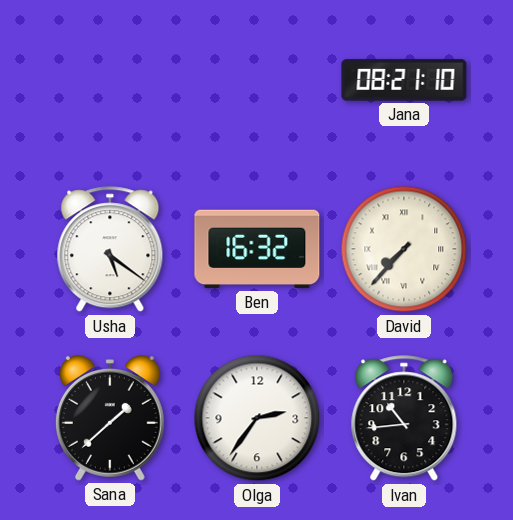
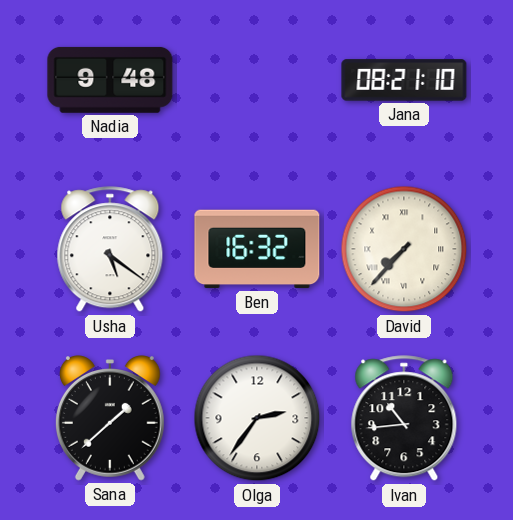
Nadia: none -> 9:48 (110, 80)
